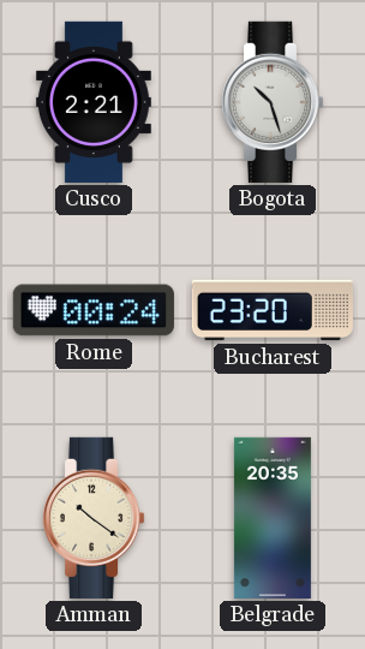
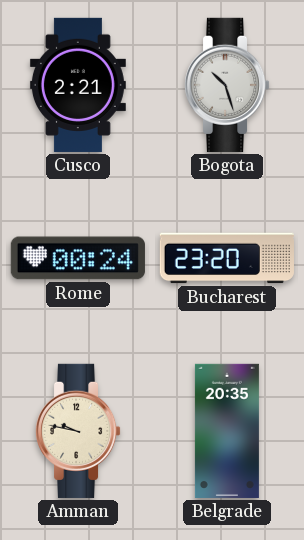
Amman: 10:21 -> 9:47 (78, 431)
